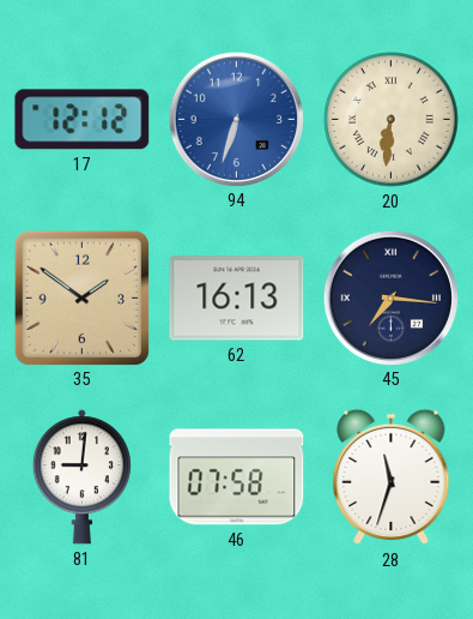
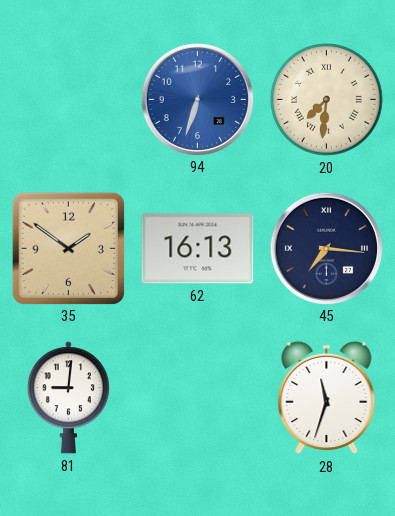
17: 12:12 -> none (83, 120)
20: 6:31 -> 7:31 (327, 100)
46: 07:58 -> none (237, 477)
